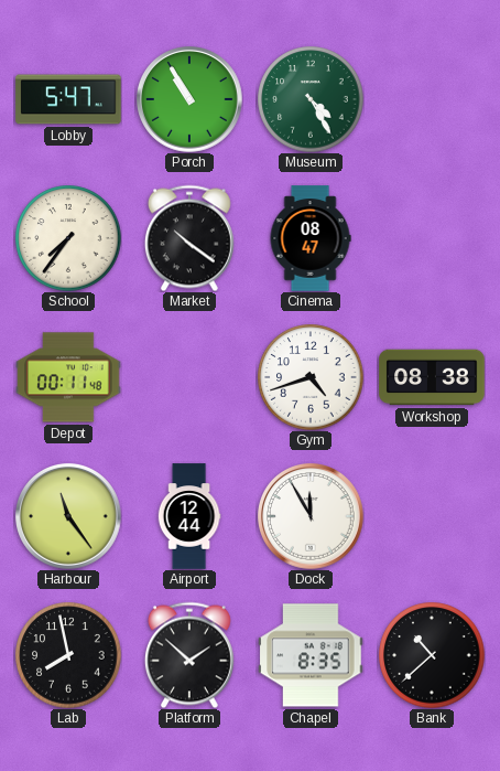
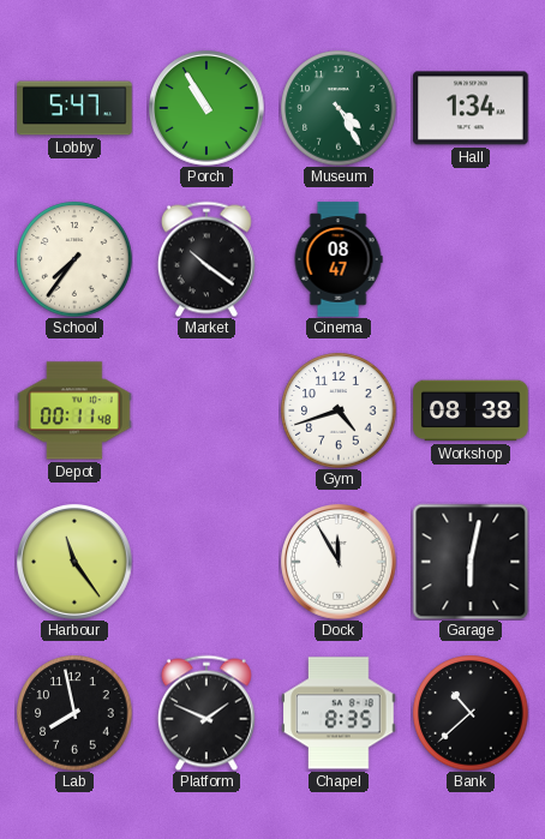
Hall: none -> 1:34 (471, 108)
Airport: 12:44 -> none (189, 516)
Garage: none -> 6:02 (471, 562)
Platform: 1:52 -> 1:49 (206, 713)
